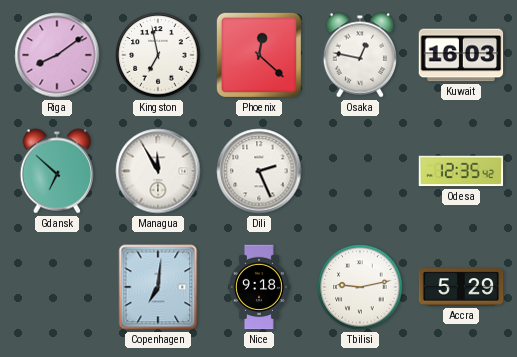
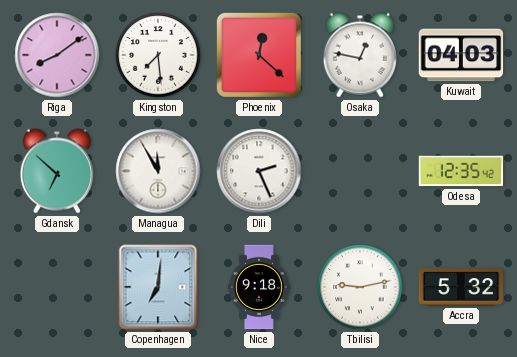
Kingston: 6:58 -> 7:29 (158, 55)
Kuwait: 16:03 -> 04:03 (461, 55)
Accra: 5:29 -> 5:32 (461, 287)
